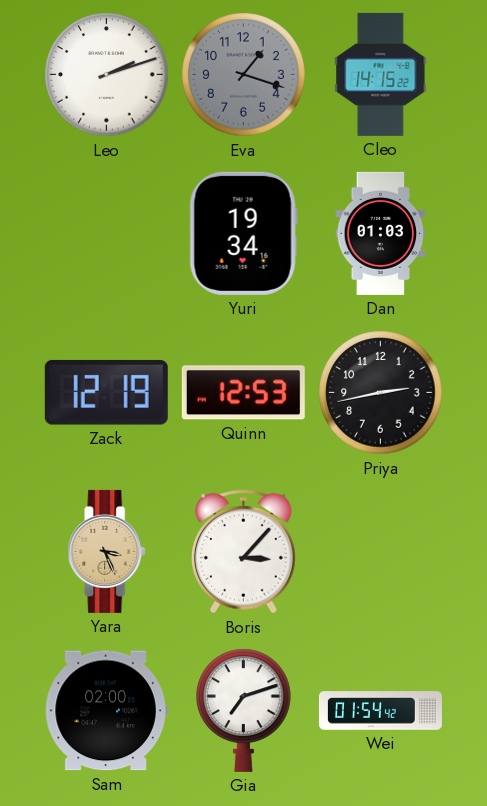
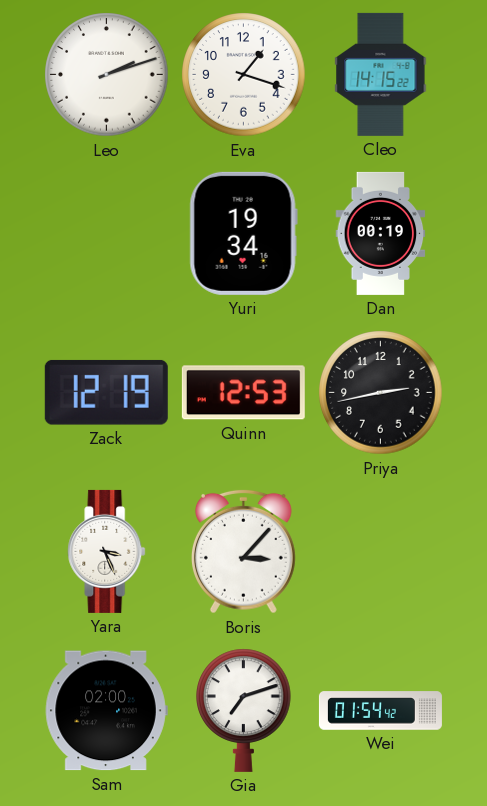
Eva dial: grey -> white (244, 75)
Dan: 01:03 -> 00:19 (381, 233)
Yara dial: champagne -> white (107, 551)
